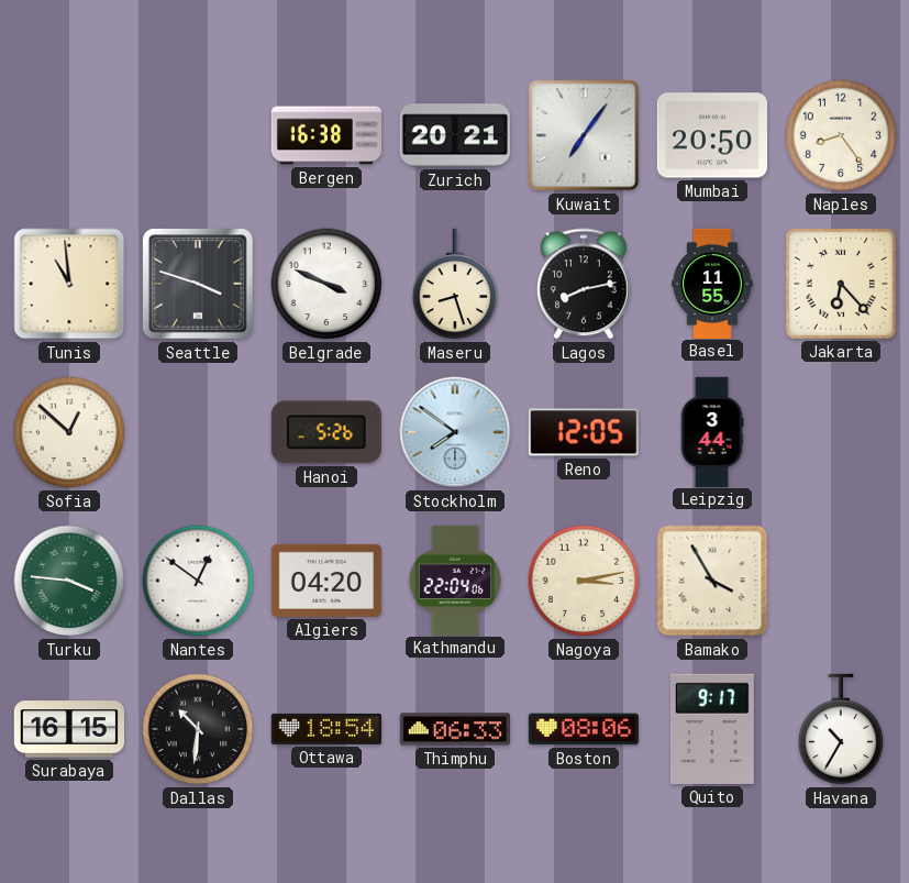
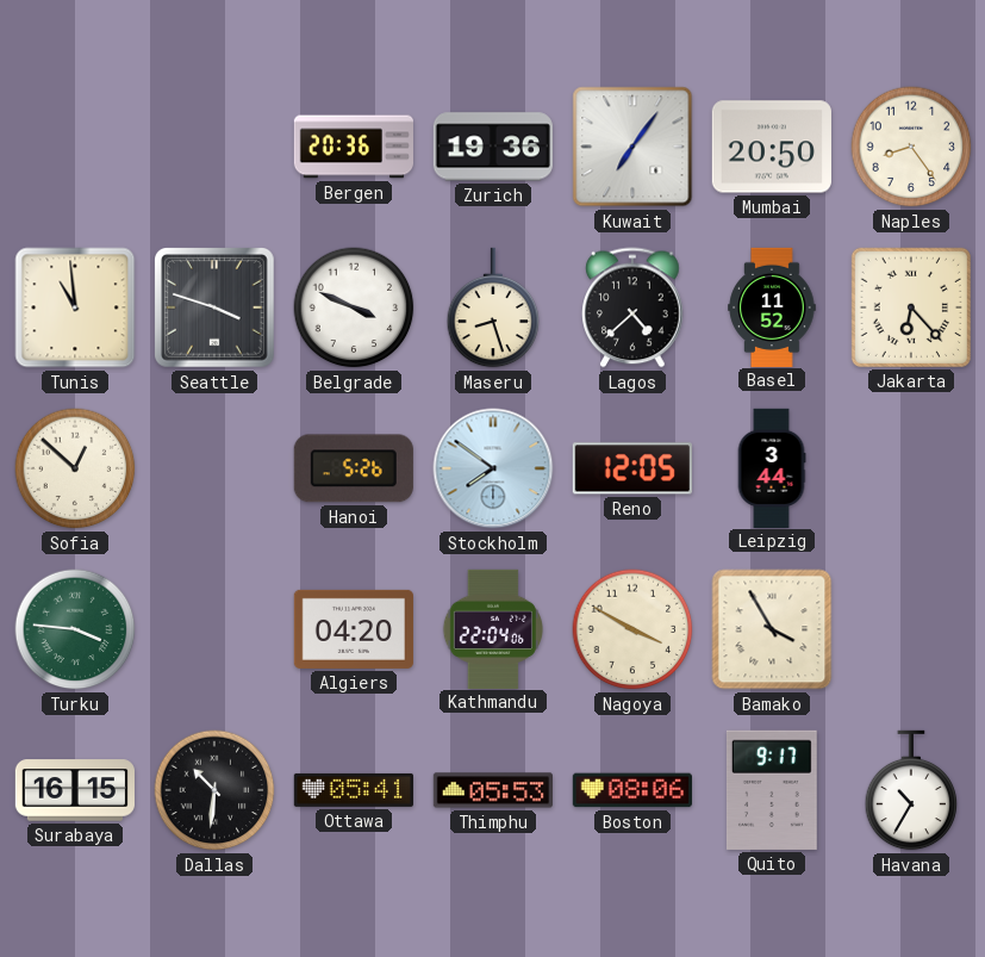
Bergen: 16:38 -> 20:36 (353, 147)
Zurich: 20:21 -> 19:36 (493, 147)
Lagos: 8:13 -> 4:38 (632, 307)
Basel: 11:55 -> 11:52 (772, 306)
Nantes: 12:51 -> none (198, 581)
Nagoya: 3:13 -> 3:50 (632, 629)
Ottawa: 18:54 -> 05:41 (354, 790)
Thimphu: 06:33 -> 05:53 (492, 790)
